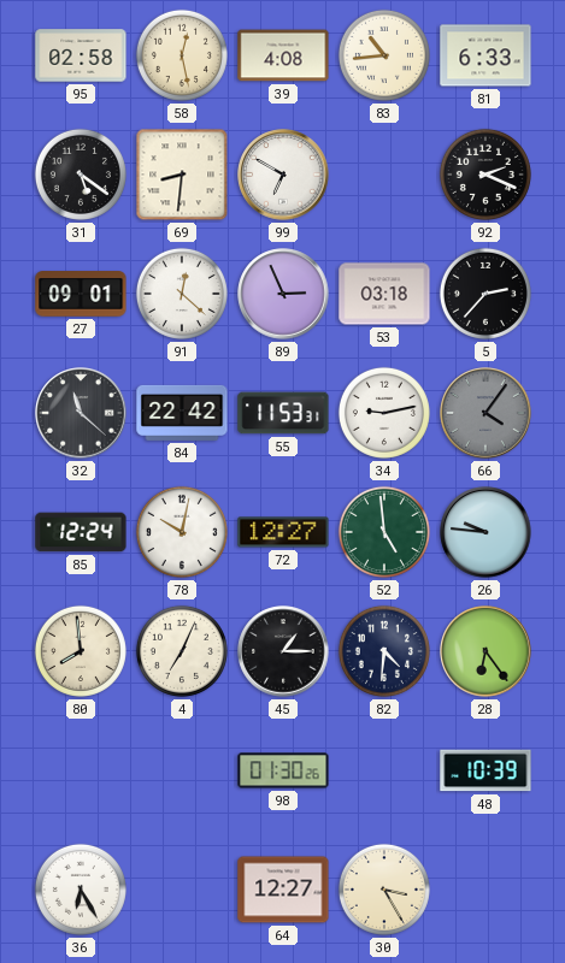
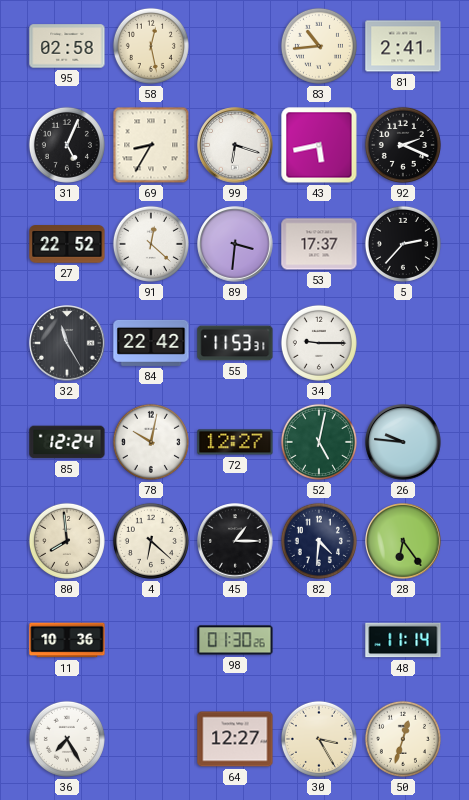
39: 4:08 -> none (283, 55)
81: 6:33 -> 2:41 (403, 46)
31: 5:21 -> 5:04 (67, 145)
69: 8:31 -> 8:35 (151, 145)
99: 6:50 -> 6:18 (235, 145)
43: none -> 5:43 (319, 145)
27: 09:01 -> 22:52 (67, 244)
89: 2:56 -> 3:31 (235, 244)
53: 03:18 -> 17:37 (319, 244)
32: 11:22 -> 11:25 (67, 343)
34: 9:13 -> 9:15 (319, 343)
66: 4:06 -> none (485, 413)
52: 4:59 -> 5:02 (319, 442)
4: 7:04 -> 6:22 (151, 541)
11: none -> 10:36 (67, 640)
48: 10:39 -> 11:14 (403, 640)
36: 6:25 -> 7:25 (67, 739)
50: none -> 12:33 (403, 739)
